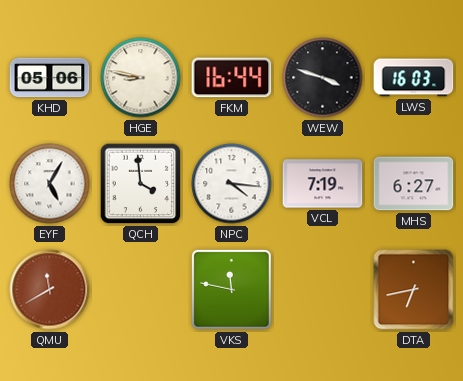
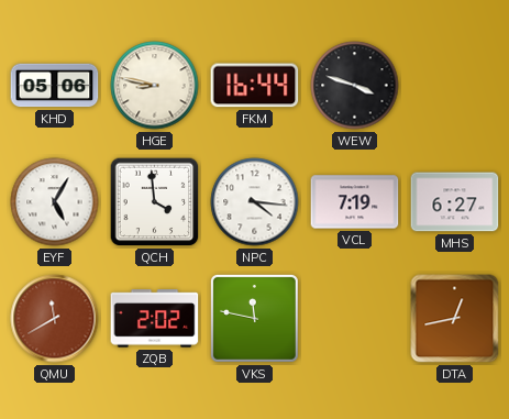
LWS: 16:03 -> none (414, 78)
ZQB: none -> 2:02 (155, 319)
DTA: 6:43 -> 12:43 (455, 319)
